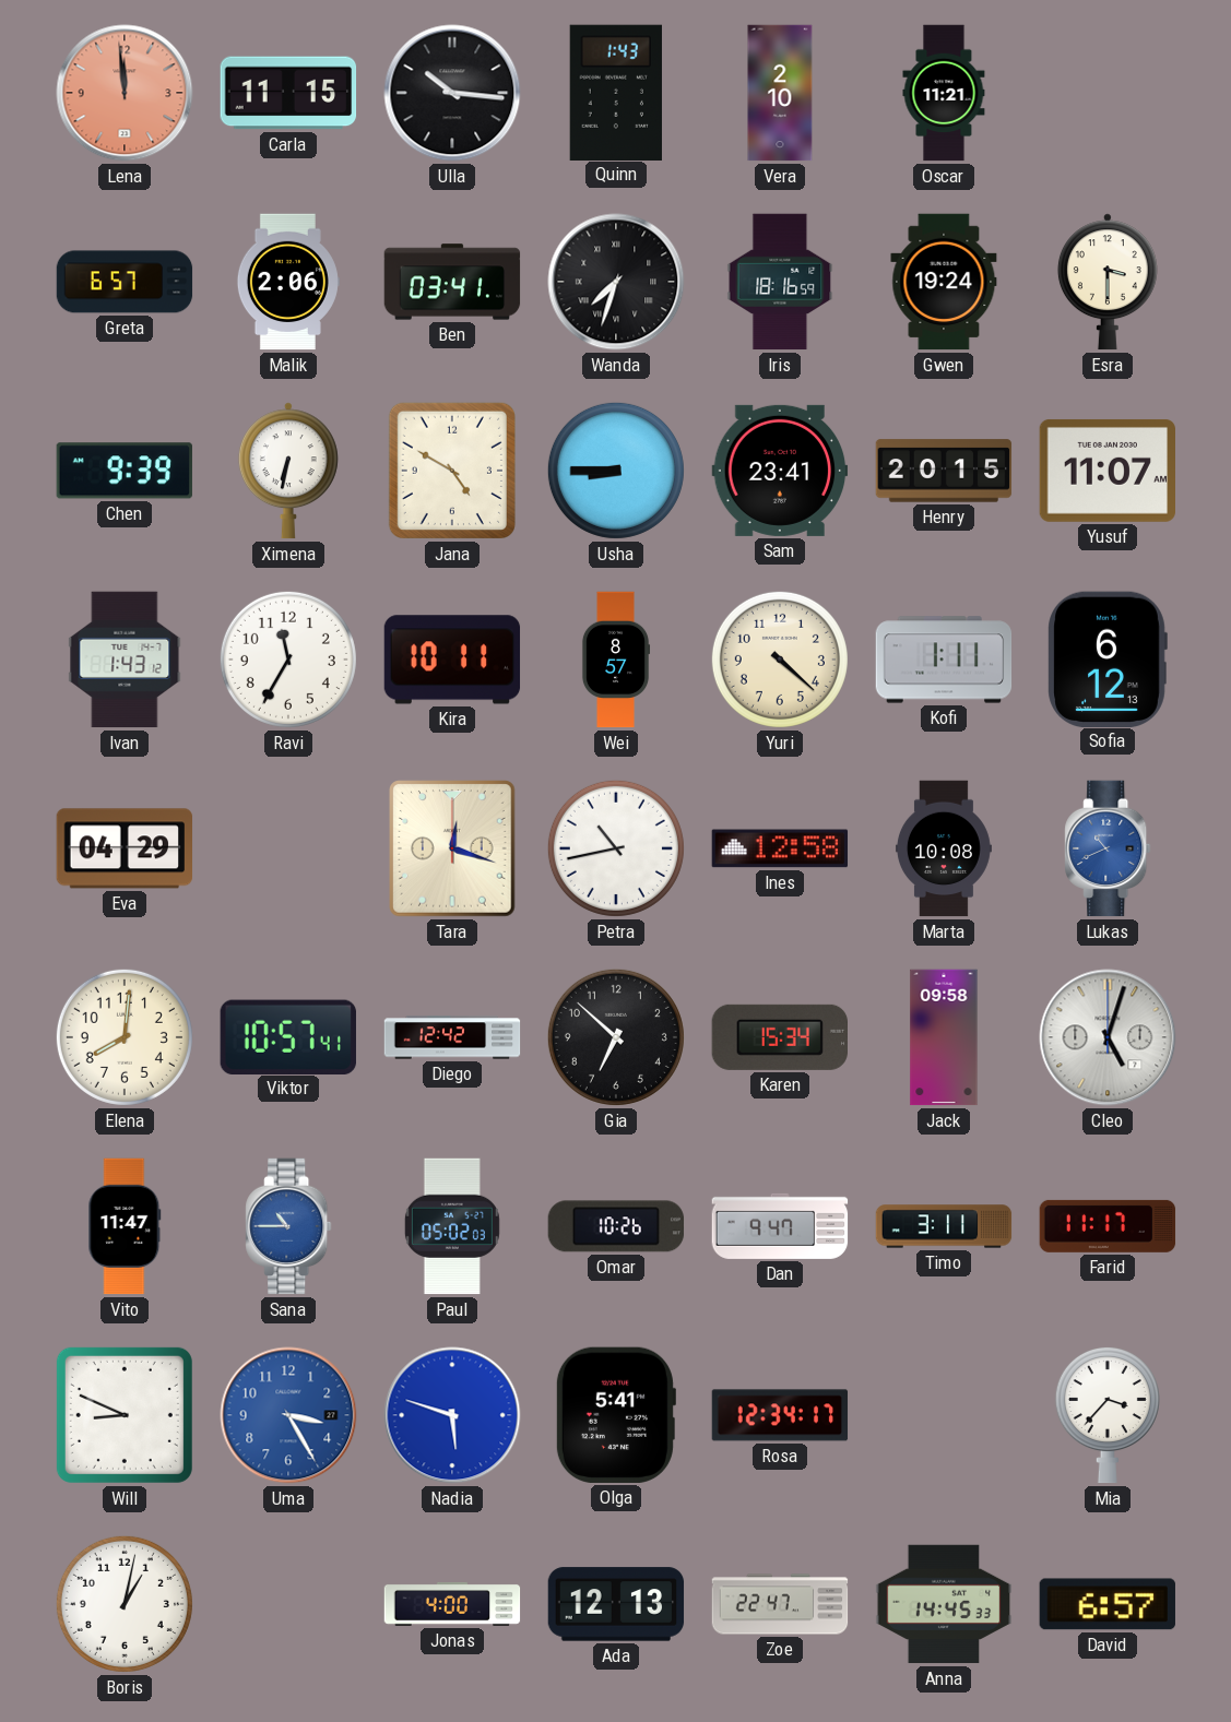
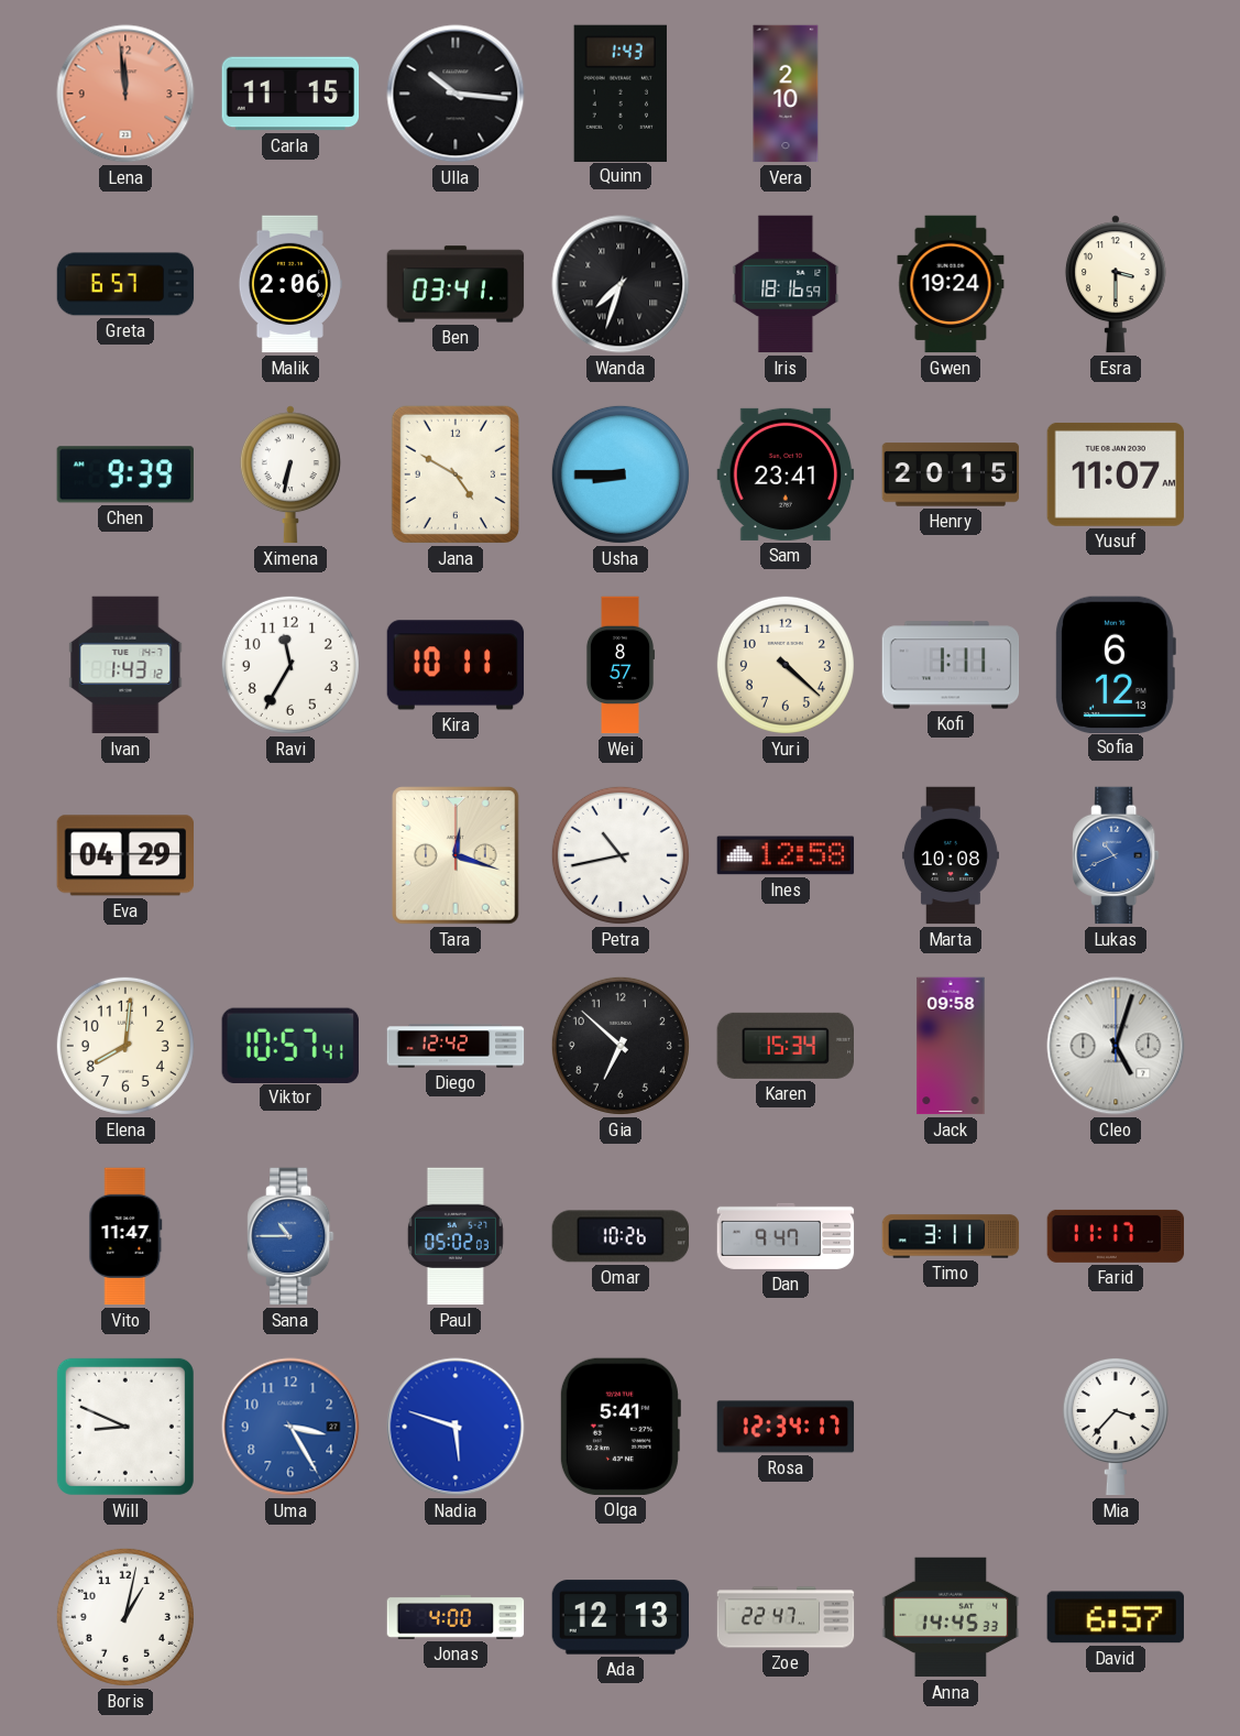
Oscar: 11:21 -> none (944, 93)
